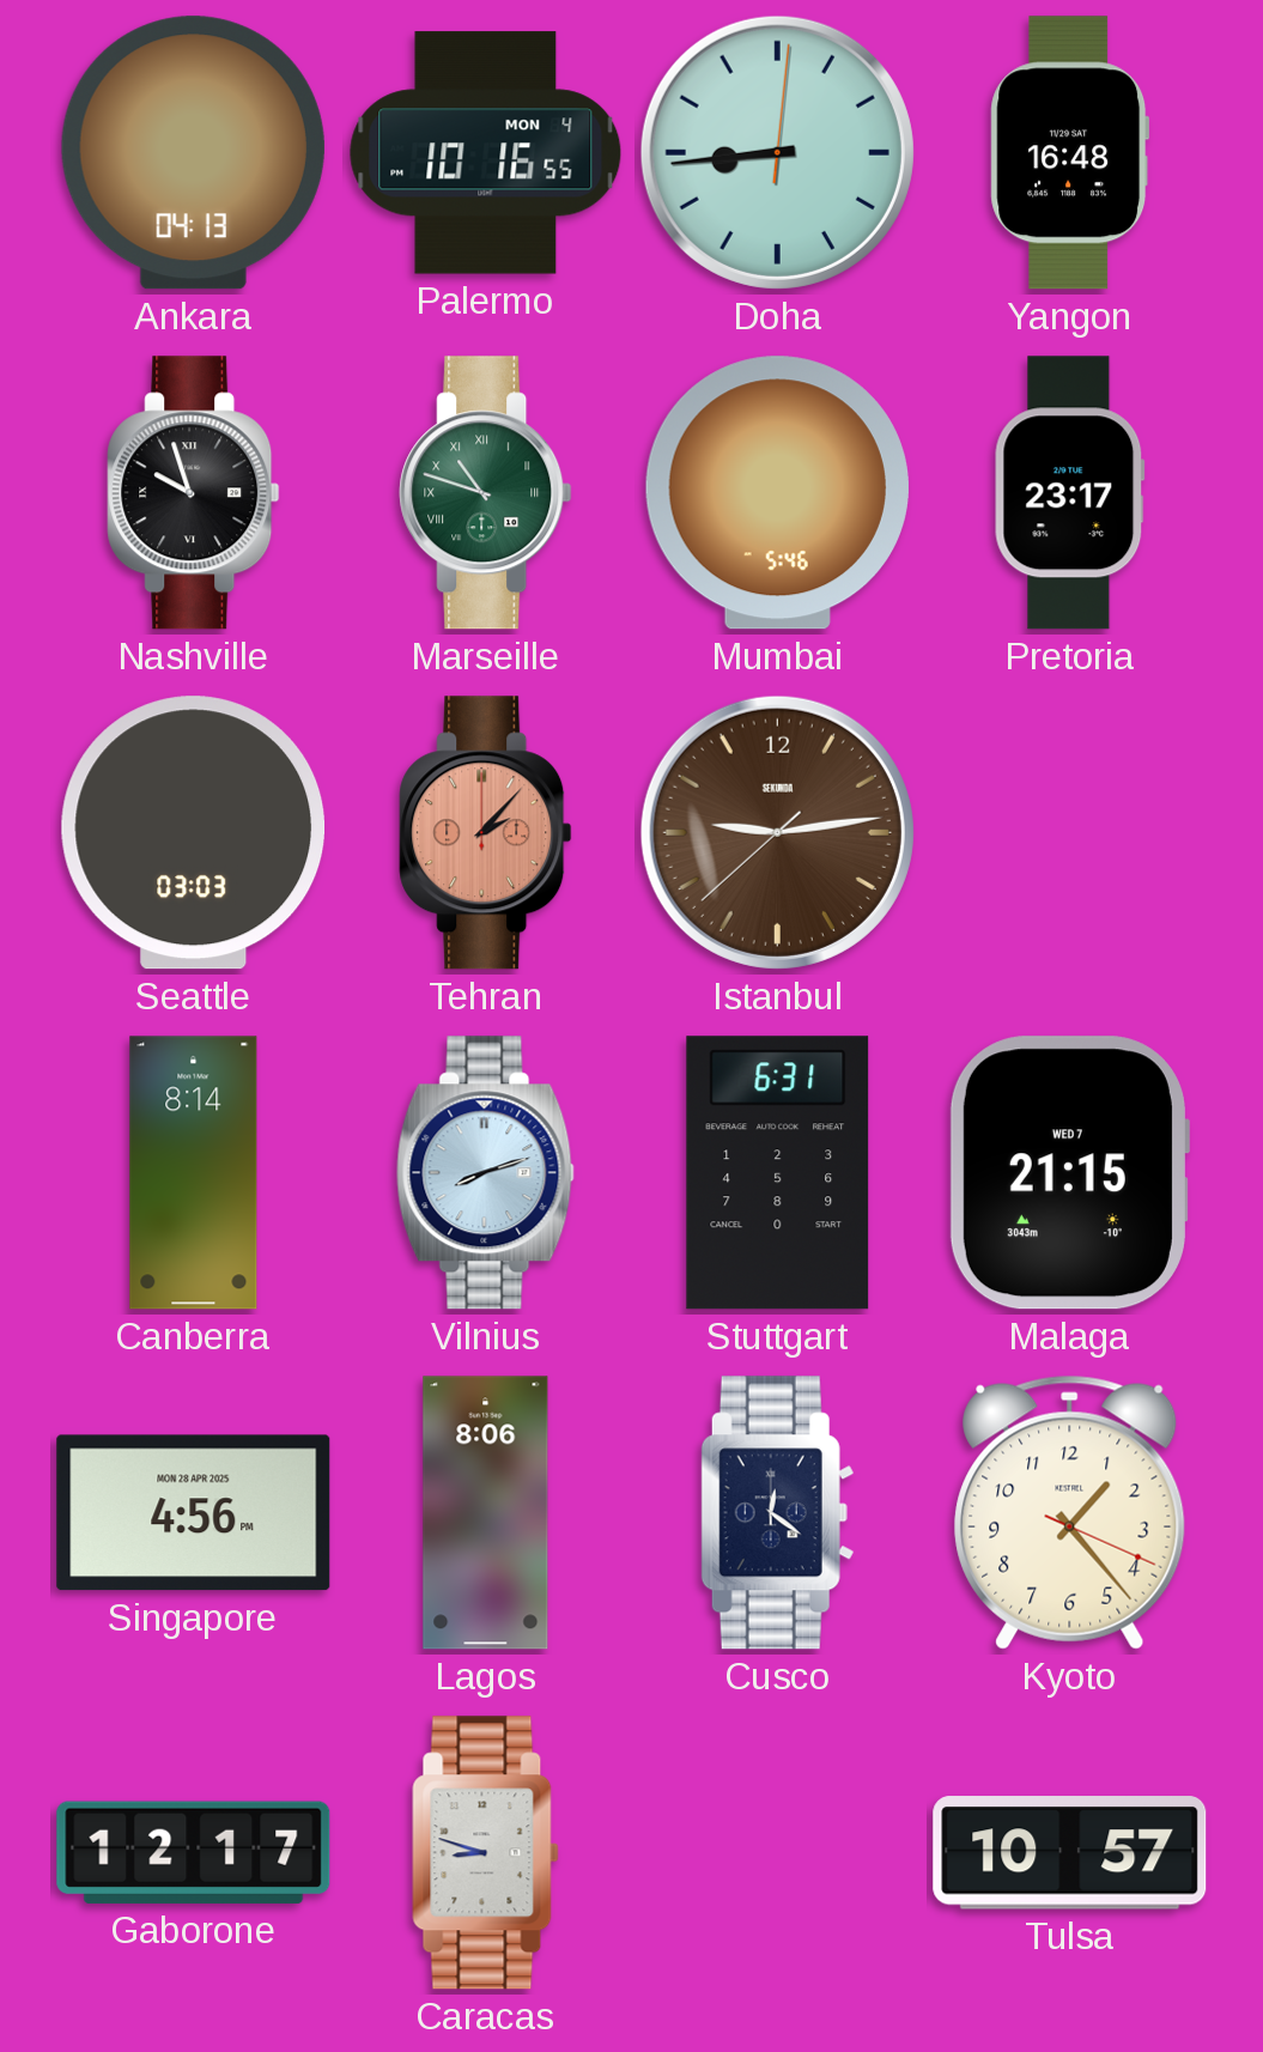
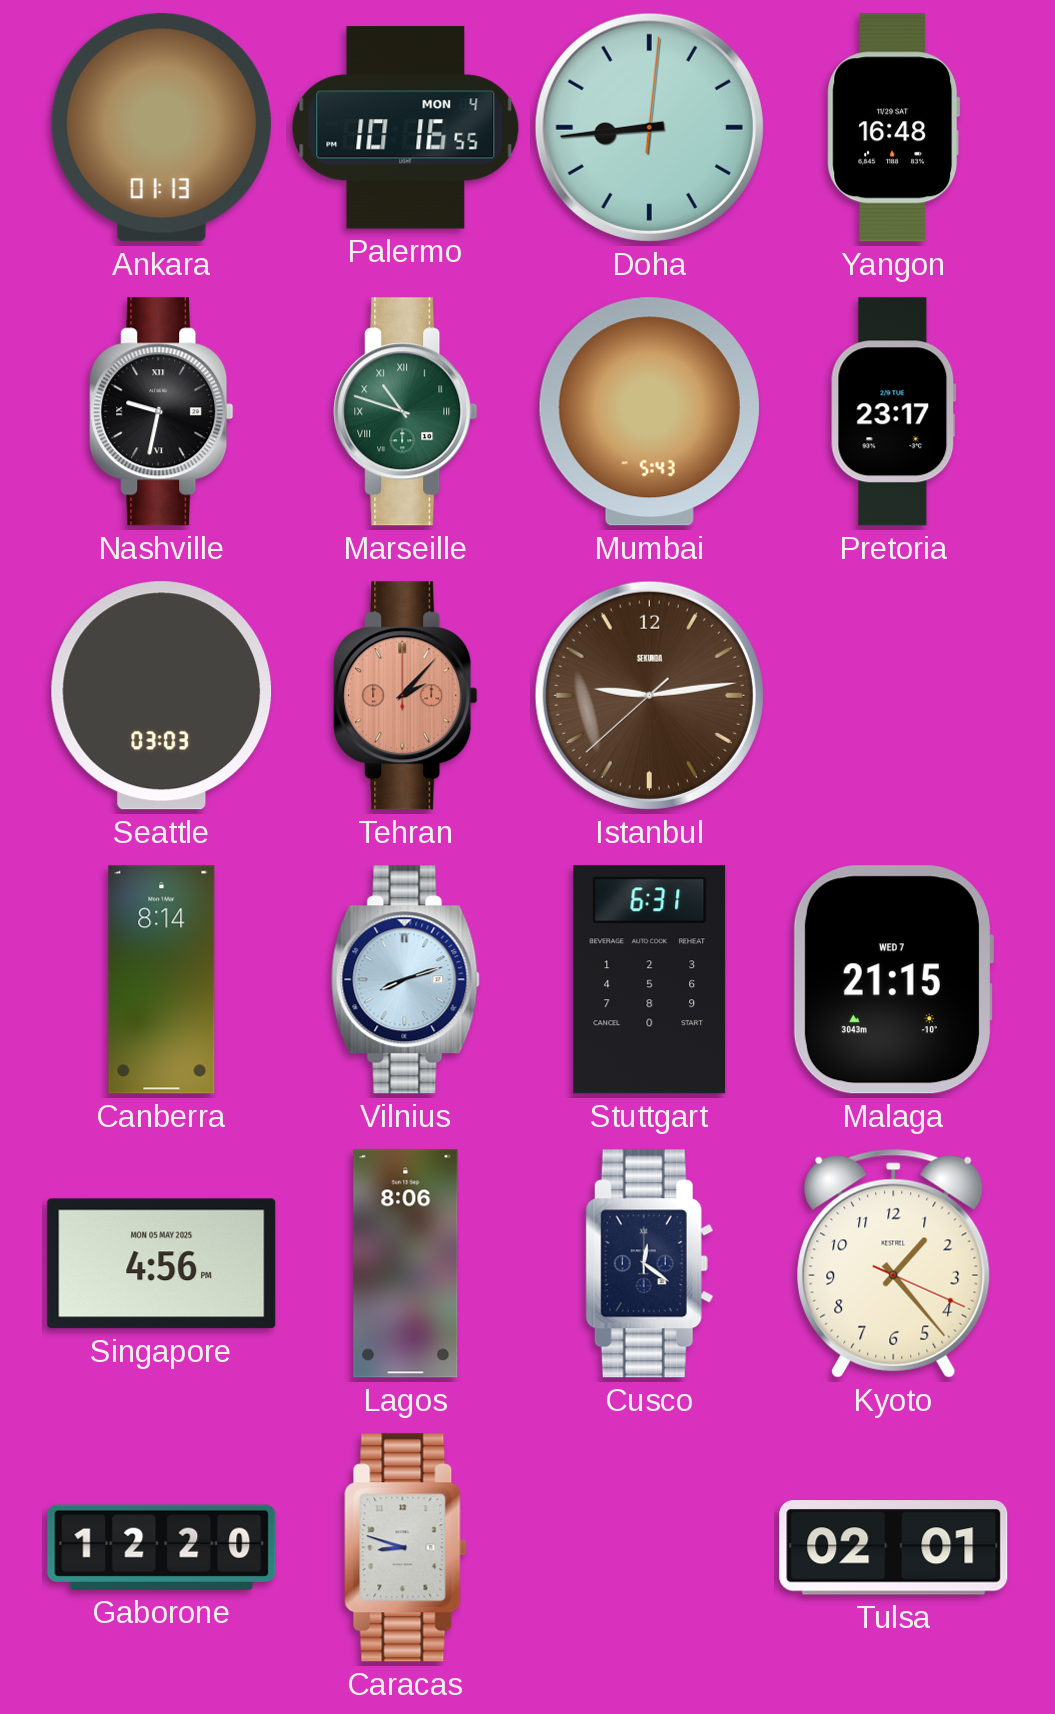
Ankara: 04:13 -> 01:13 (161, 128)
Nashville: 9:57 -> 9:32 (162, 412)
Mumbai: 5:46 -> 5:43 (649, 412)
Singapore date: MON 28 APR 2025 -> MON 05 MAY 2025 (162, 1264)
Gaborone: 12:17 -> 12:20 (162, 1547)
Tulsa: 10:57 -> 02:01 (894, 1548)
